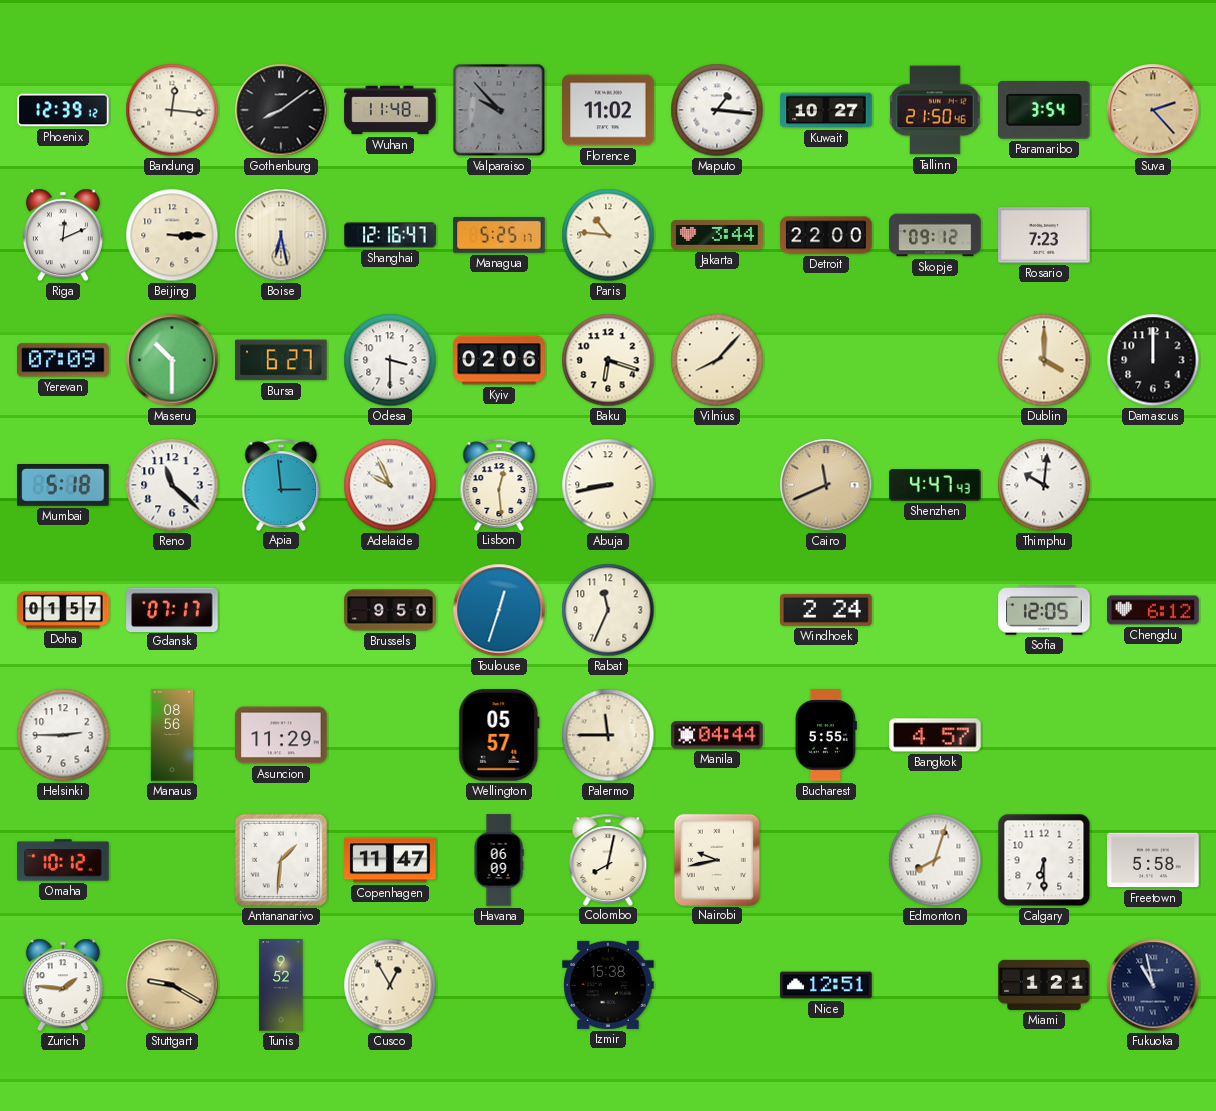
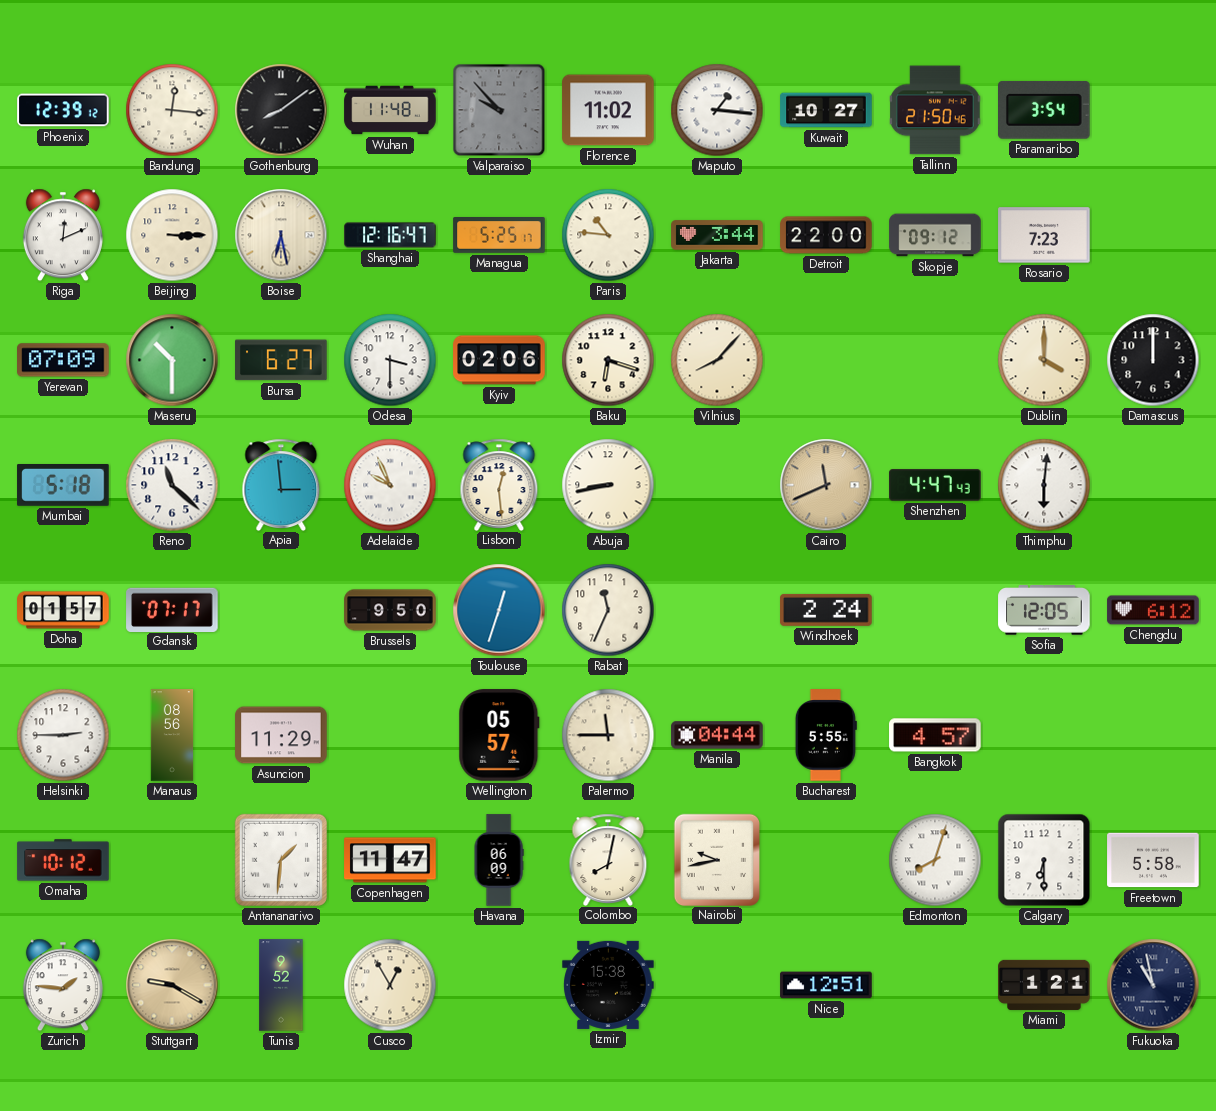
Suva: 2:23 -> none (1153, 110)
Thimphu: 10:01 -> 6:01 (1044, 485)
